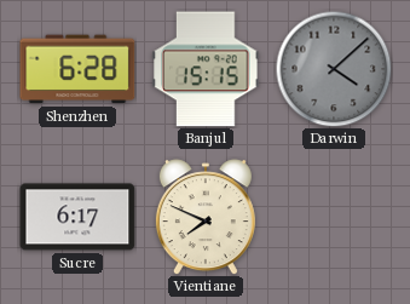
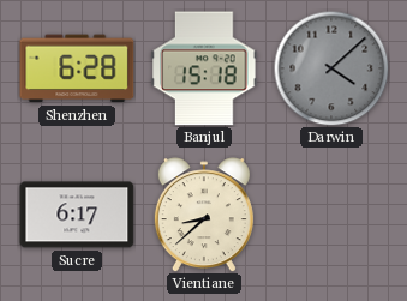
Banjul: 15:15 -> 15:18 (204, 68)
Vientiane: 7:49 -> 8:38 (204, 215)
